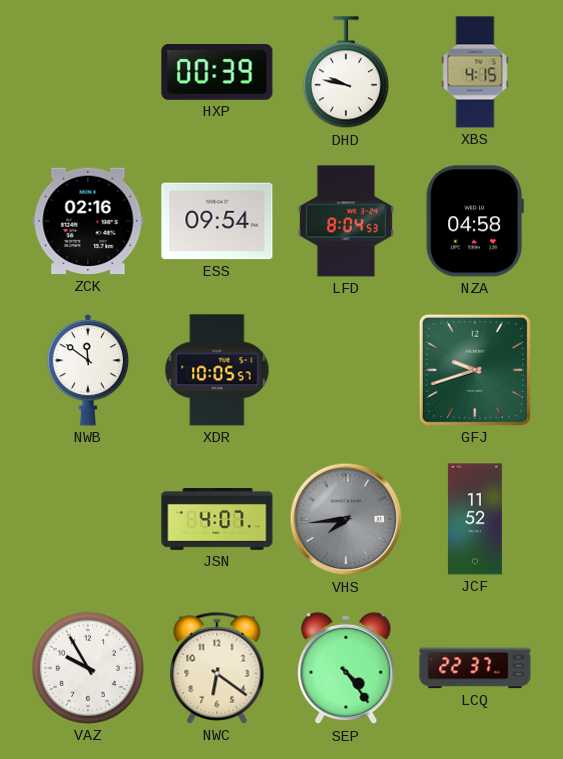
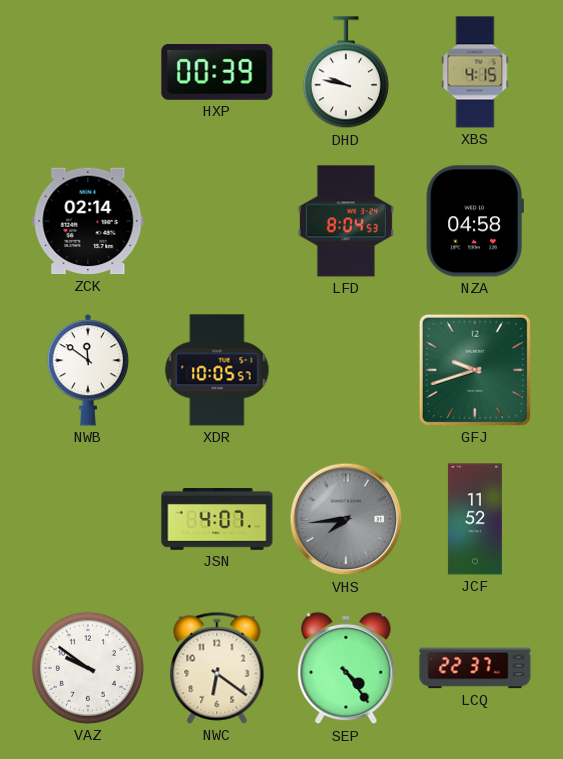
ZCK: 02:16 -> 02:14 (88, 221)
ESS: 09:54 -> none (217, 221)
VAZ: 9:55 -> 9:51 (88, 668)
